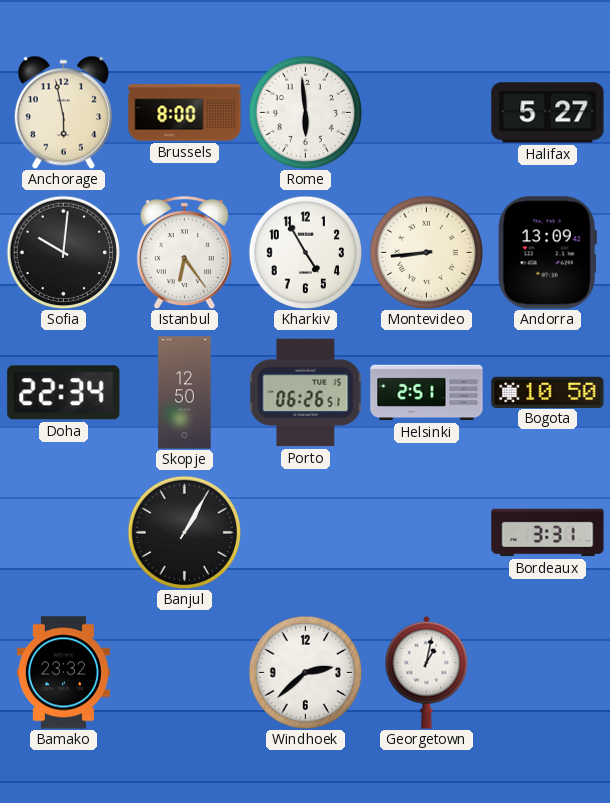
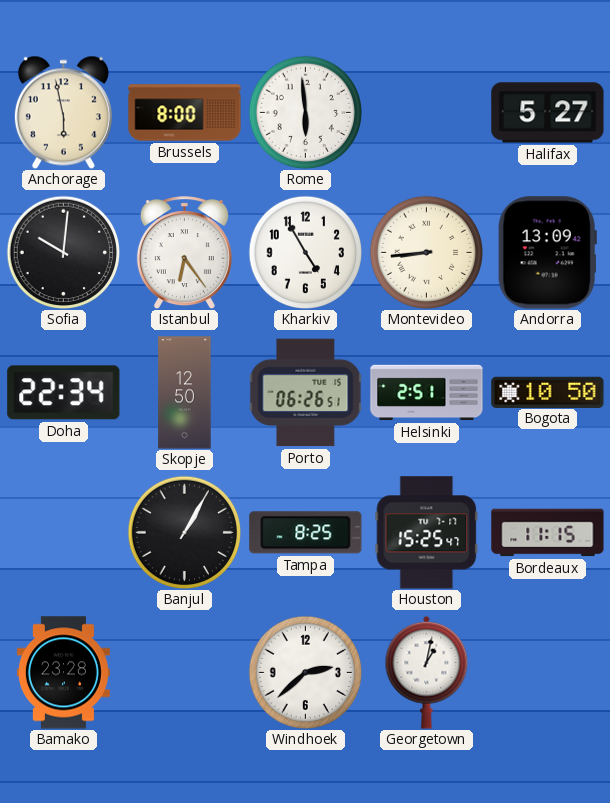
Tampa: none -> 8:25 (306, 533)
Houston: none -> 15:25 (427, 533)
Bordeaux: 3:31 -> 11:15 (548, 533)
Bamako: 23:32 -> 23:28 (63, 673)
